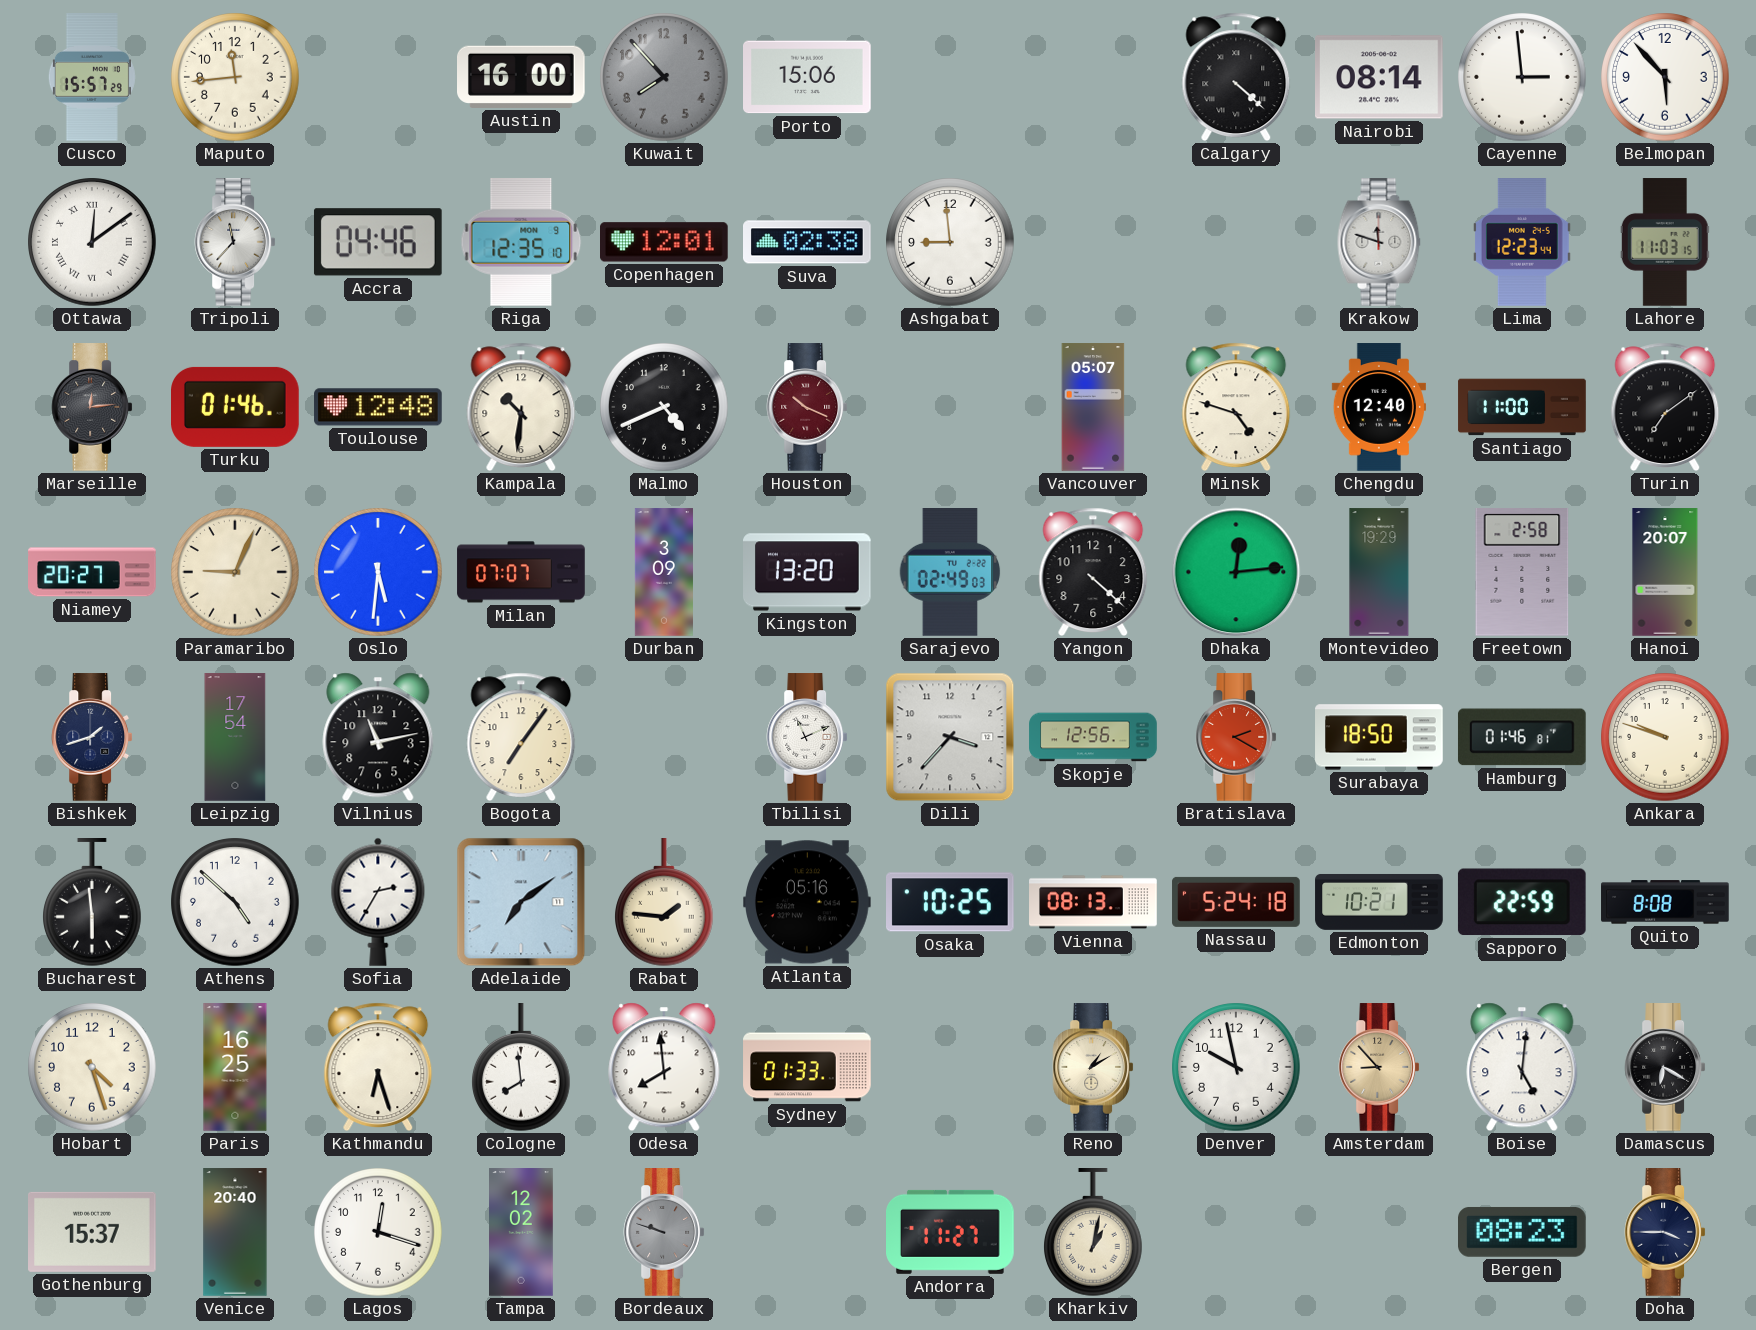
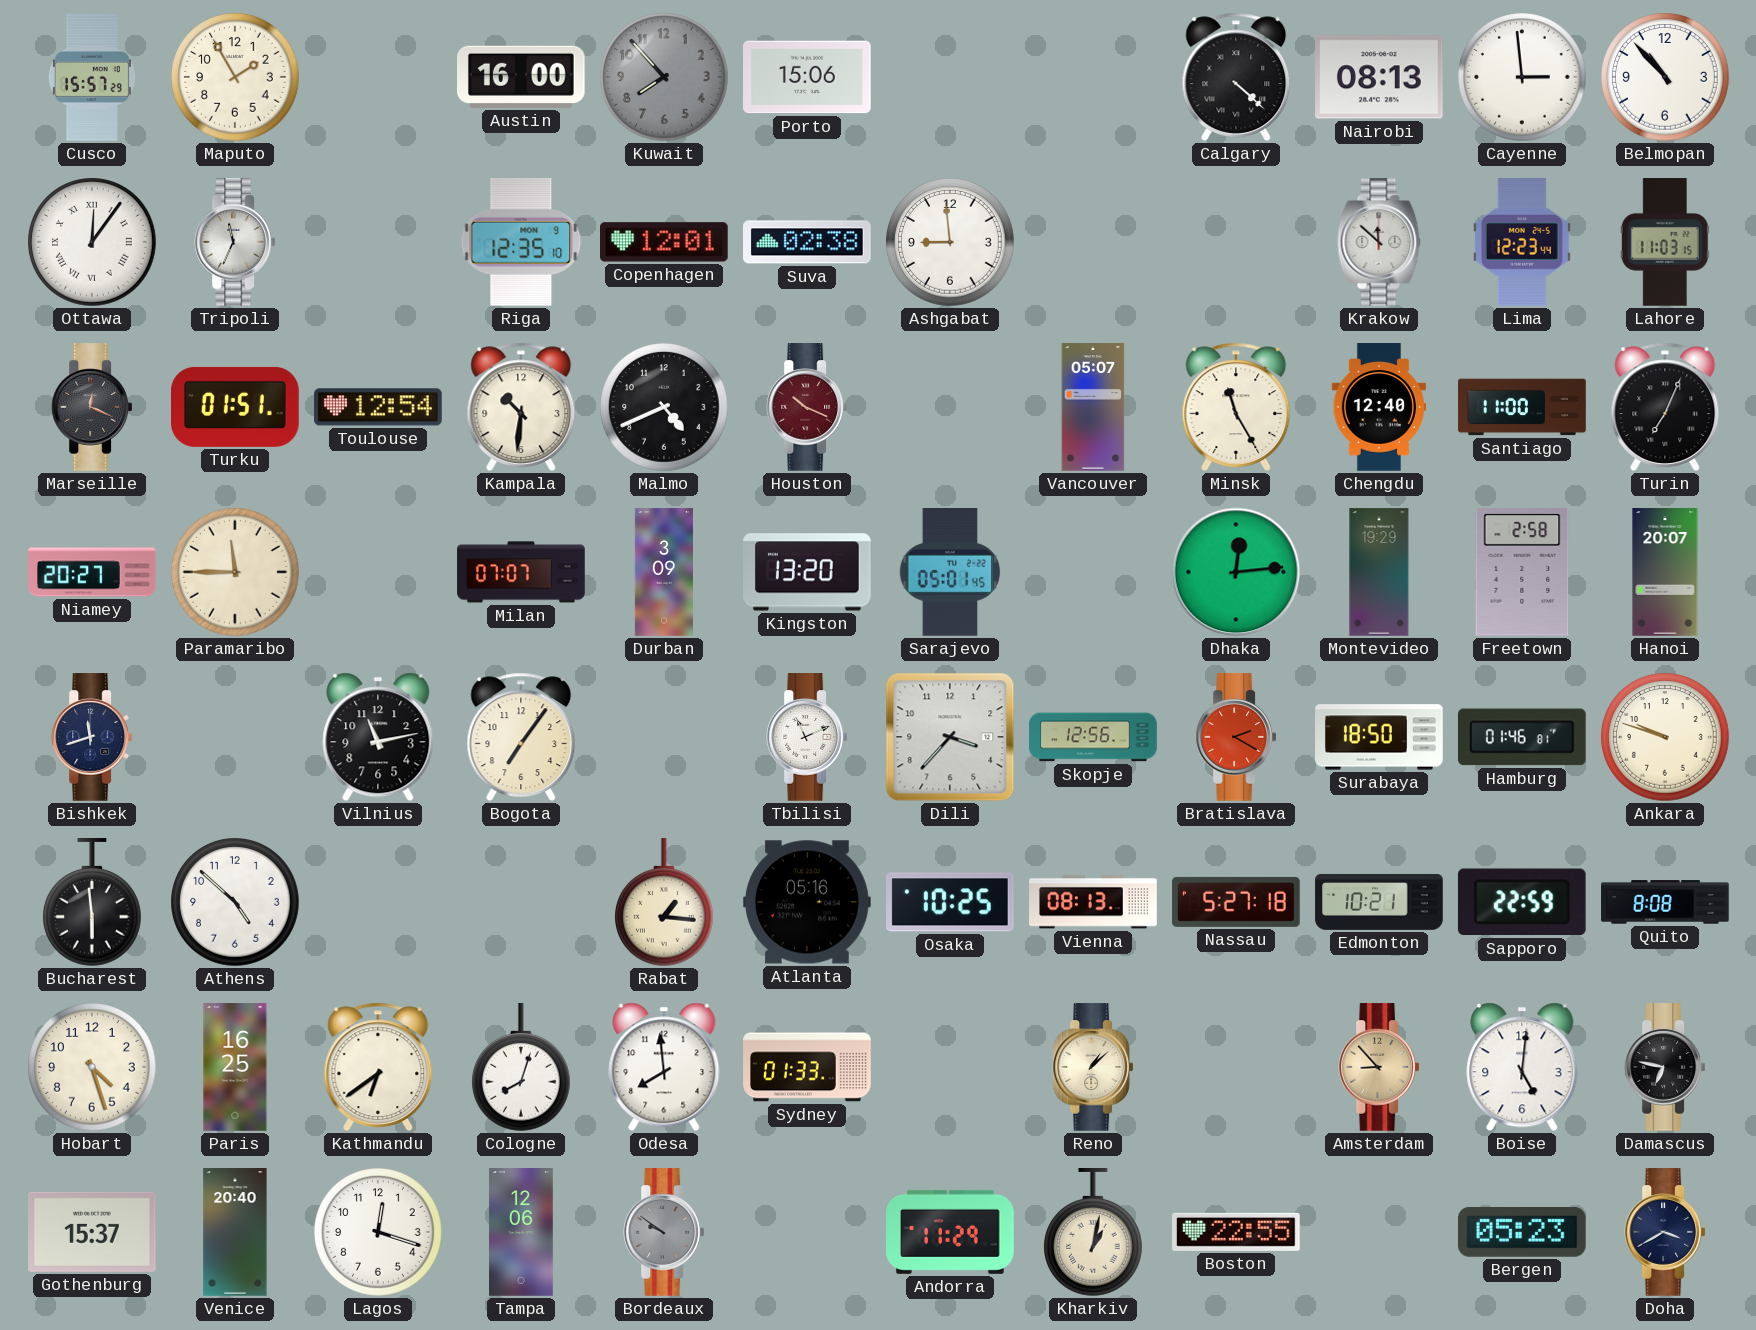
Maputo: 11:44 -> 1:55 (235, 77)
Nairobi: 08:14 -> 08:13 (1380, 77)
Belmopan: 5:53 -> 10:53 (1665, 77)
Ottawa: 12:09 -> 12:06 (92, 242)
Tripoli: 11:37 -> 11:34 (235, 242)
Accra: 04:46 -> none (378, 242)
Krakow: 11:48 -> 11:52 (1379, 242)
Marseille: 12:14 -> 12:19 (92, 407)
Turku: 01:46 -> 01:51 (236, 407)
Toulouse: 12:48 -> 12:54 (378, 407)
Minsk: 4:48 -> 11:25 (1236, 407)
Turin: 7:09 -> 7:04 (1665, 407)
Paramaribo: 9:04 -> 11:45 (235, 572)
Oslo: 5:31 -> none (378, 572)
Sarajevo: 02:49 -> 05:01 (950, 573)
Yangon: 4:22 -> none (1093, 572)
Bishkek: 1:42 -> 11:42 (92, 737)
Leipzig: 17:54 -> none (235, 737)
Sofia: 2:35 -> none (378, 902)
Adelaide: 7:09 -> none (521, 902)
Rabat: 1:46 -> 1:16 (665, 903)
Nassau: 5:24 -> 5:27 (1236, 902)
Kathmandu: 6:27 -> 6:39 (378, 1067)
Cologne: 7:59 -> 8:03 (522, 1068)
Reno: 1:10 -> 1:08 (1093, 1067)
Denver: 9:58 -> none (1236, 1067)
Damascus: 6:20 -> 6:47 (1665, 1067)
Tampa: 12:02 -> 12:06 (521, 1232)
Bordeaux: 9:48 -> 9:51 (664, 1232)
Andorra: 11:27 -> 11:29 (951, 1232)
Boston: none -> 22:55 (1236, 1232)
Bergen: 08:23 -> 05:23 (1523, 1232)
Doha: 3:45 -> 3:40 (1665, 1232)
